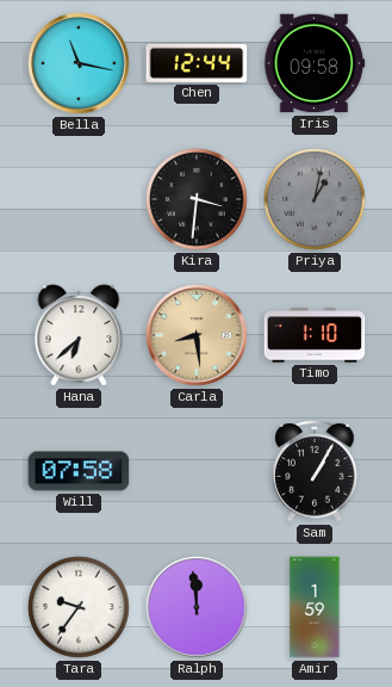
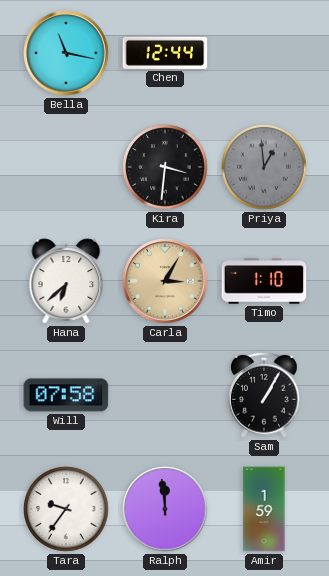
Iris: 09:58 -> none (315, 63)
Priya: 1:02 -> 12:59 (264, 167)
Carla: 8:29 -> 3:05 (165, 281)
